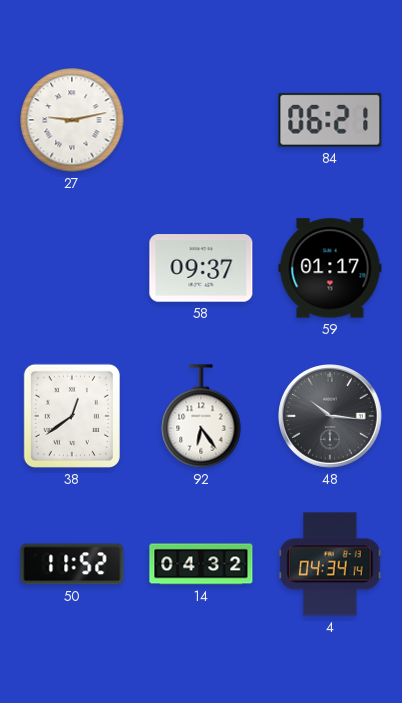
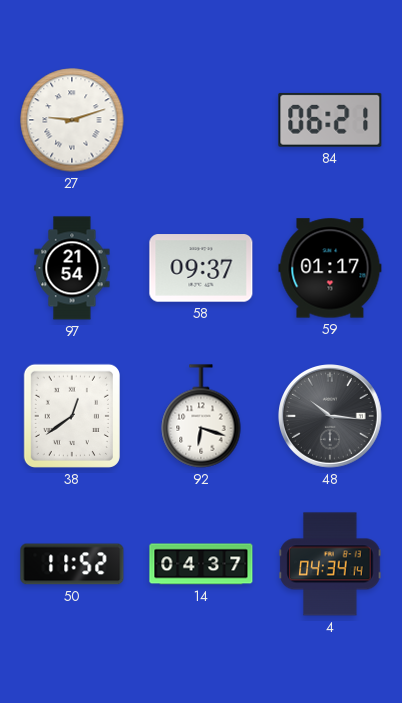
27: 9:13 -> 9:12 (72, 120)
97: none -> 21:54 (72, 268)
92: 6:24 -> 6:18 (201, 416)
14: 04:32 -> 04:37 (201, 564)
